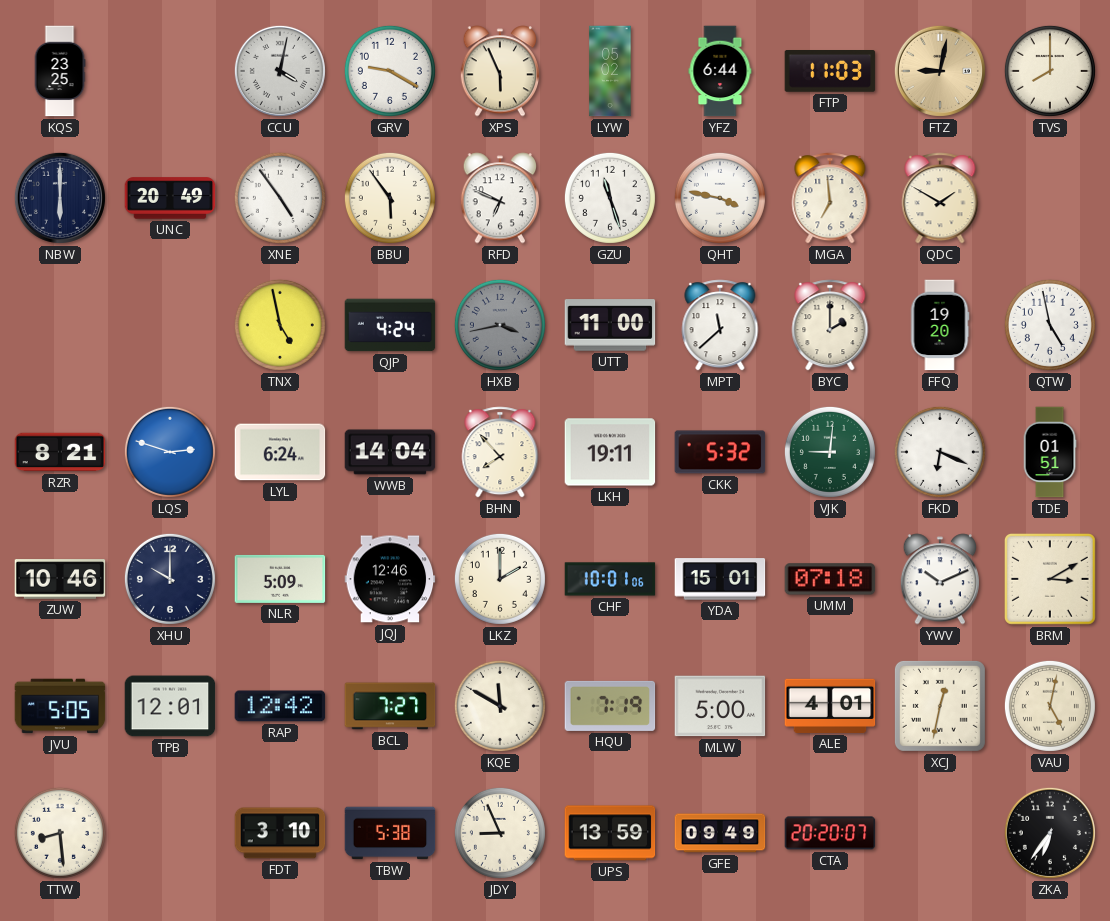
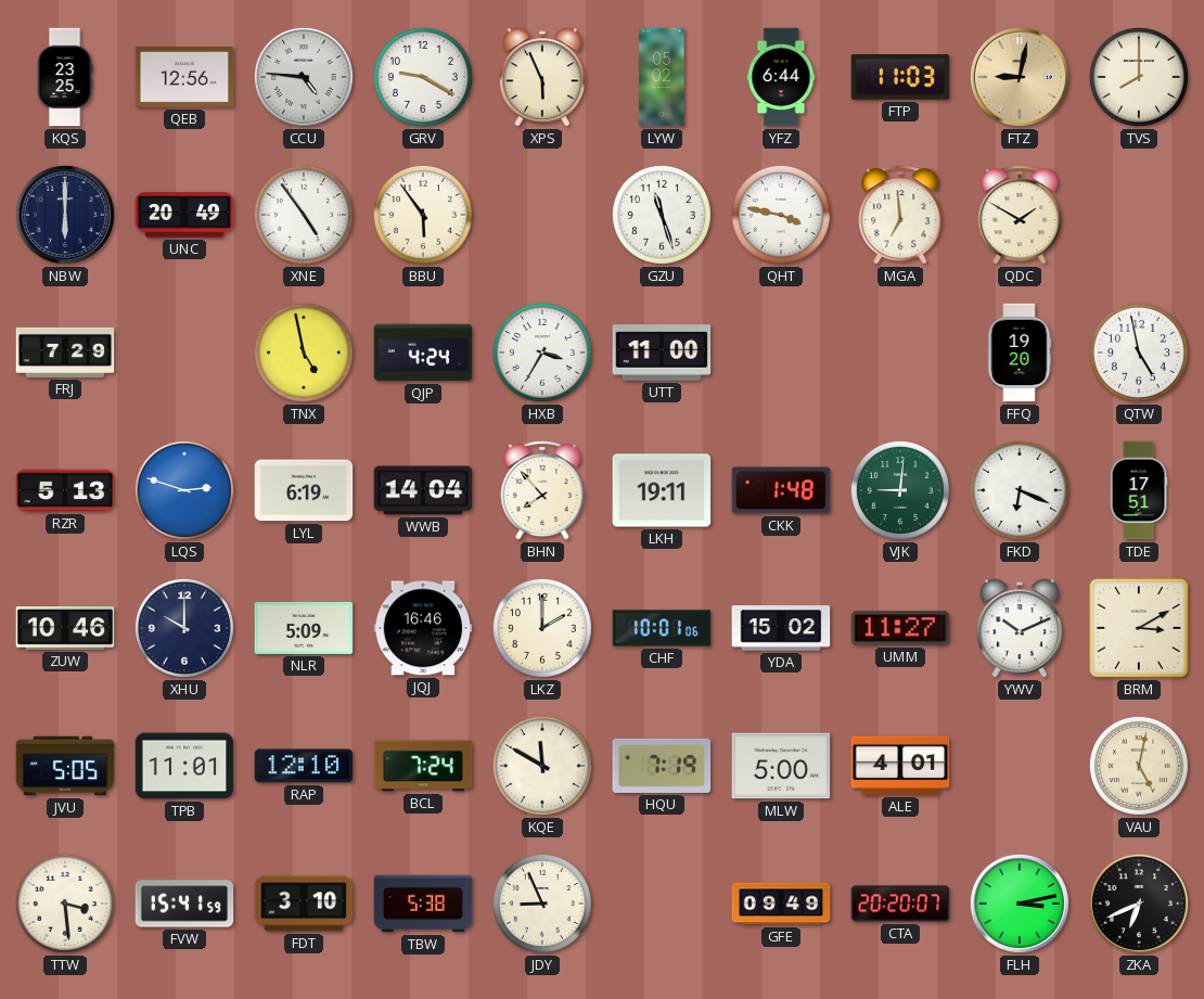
QEB: none -> 12:56 (184, 78)
CCU: 4:02 -> 4:46 (304, 77)
RFD: 6:49 -> none (499, 198)
FRJ: none -> 7:29 (65, 353)
HXB: 3:43 -> 3:35 (542, 353)
HXB dial: grey -> white (542, 353)
MPT: 11:38 -> none (720, 325)
BYC: 2:00 -> none (830, 325)
RZR: 8:21 -> 5:13 (65, 490)
LYL: 6:24 -> 6:19 (304, 490)
CKK: 5:32 -> 1:48 (781, 490)
TDE: 01:51 -> 17:51 (1139, 490)
JQJ: 12:46 -> 16:46 (423, 628)
YDA: 15:01 -> 15:02 (781, 628)
UMM: 07:18 -> 11:27 (900, 628)
TPB: 12:01 -> 11:01 (184, 766)
RAP: 12:42 -> 12:10 (304, 766)
BCL: 7:27 -> 7:24 (423, 766)
XCJ: 12:32 -> none (940, 706)
TTW: 8:29 -> 3:29 (65, 904)
FVW: none -> 15:41 (184, 904)
UPS: 13:59 -> none (610, 833)
FLH: none -> 3:13 (1020, 904)
ZKA: 6:36 -> 6:41 (1139, 904)
